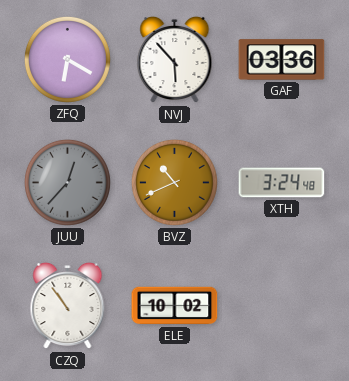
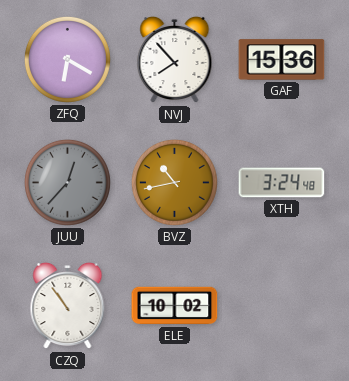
NVJ: 5:53 -> 7:53 (175, 60)
GAF: 03:36 -> 15:36 (282, 60)
BVZ: 10:41 -> 10:43 (174, 182)
